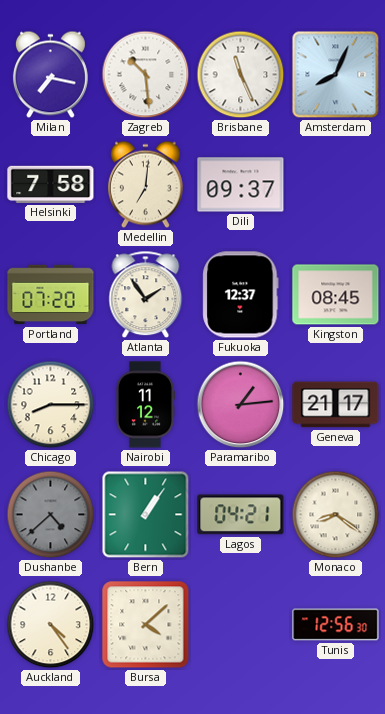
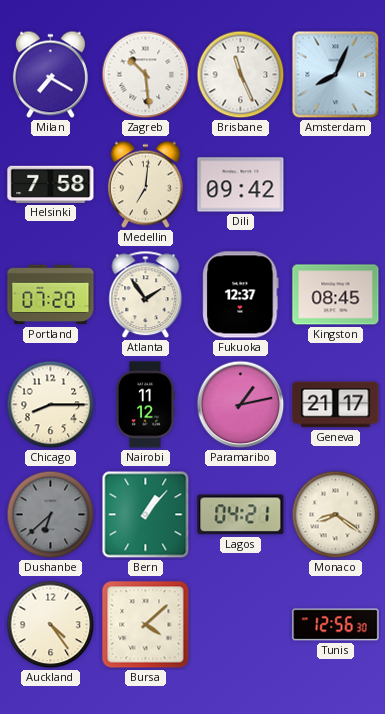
Milan: 7:17 -> 7:20 (50, 75)
Dili: 09:37 -> 09:42 (241, 185)
Paramaribo: 1:14 -> 1:13 (241, 405)
Dushanbe: 4:38 -> 6:38 (51, 515)
Bern: 1:06 -> 1:07 (146, 515)
